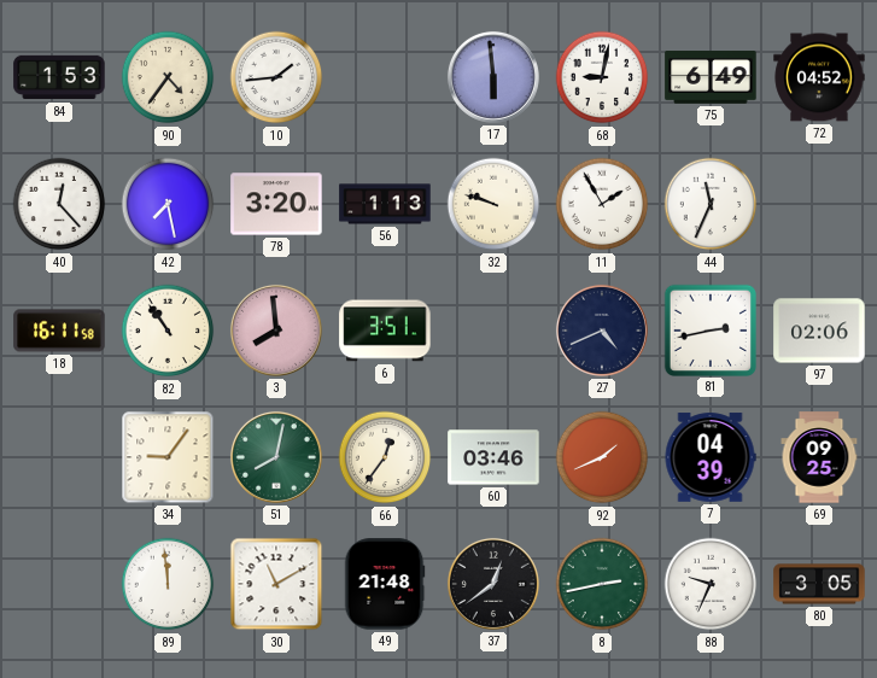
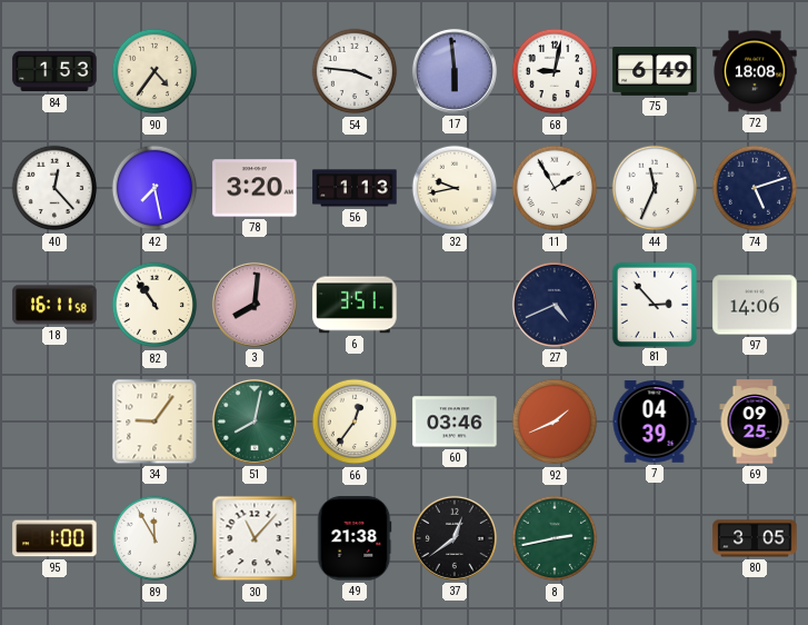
10: 1:44 -> none (276, 77)
54: none -> 3:46 (355, 71)
72: 04:52 -> 18:08 (755, 71)
32: 9:48 -> 9:43 (455, 188)
74: none -> 5:12 (755, 188)
3: 7:59 -> 8:01 (255, 305)
81: 2:43 -> 2:53 (654, 304)
97: 02:06 -> 14:06 (755, 305)
95: none -> 1:00 (54, 538)
89: 11:59 -> 11:55 (154, 538)
30: 11:10 -> 11:07 (255, 538)
49: 21:48 -> 21:38 (355, 538)
88: 9:34 -> none (711, 584)
